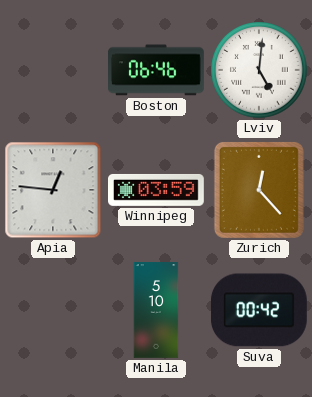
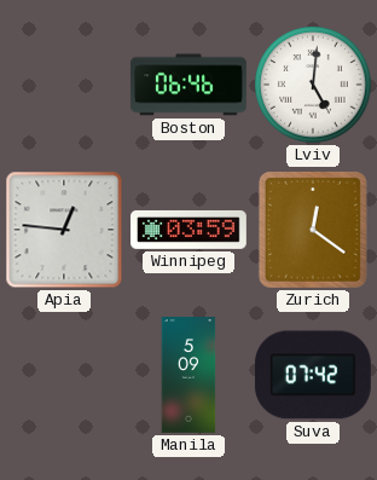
Zurich: 12:23 -> 12:21 (313, 230)
Manila: 5:10 -> 5:09 (188, 375)
Suva: 00:42 -> 07:42 (313, 375)
